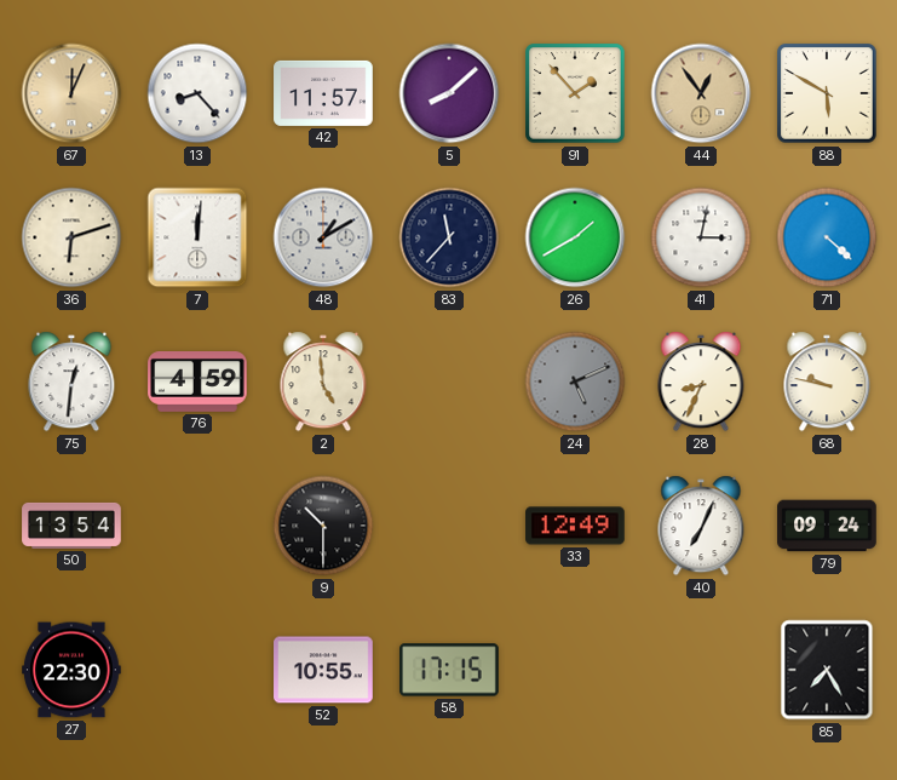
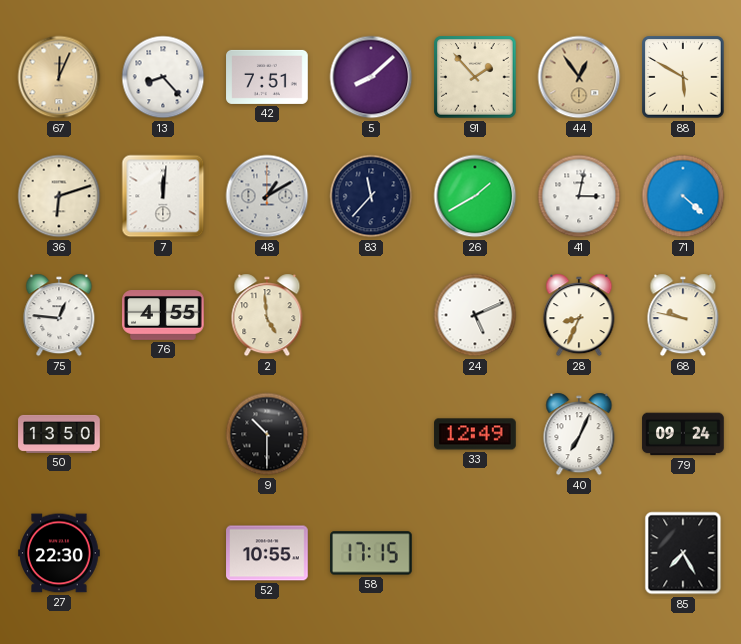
42: 11:57 -> 7:51 (267, 77)
75: 12:31 -> 12:46 (59, 315)
76: 4:59 -> 4:55 (163, 316)
24 dial: grey -> white (475, 315)
50: 13:54 -> 13:50 (59, 434)
